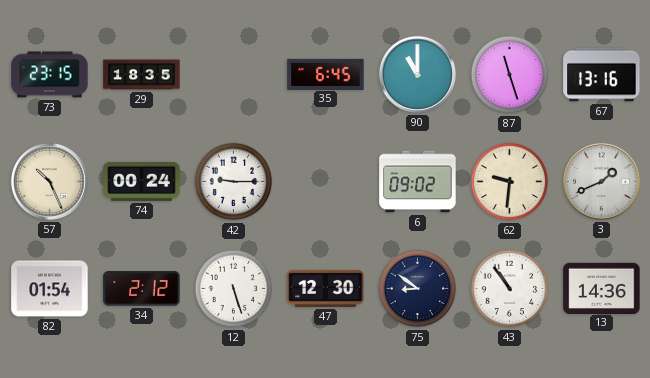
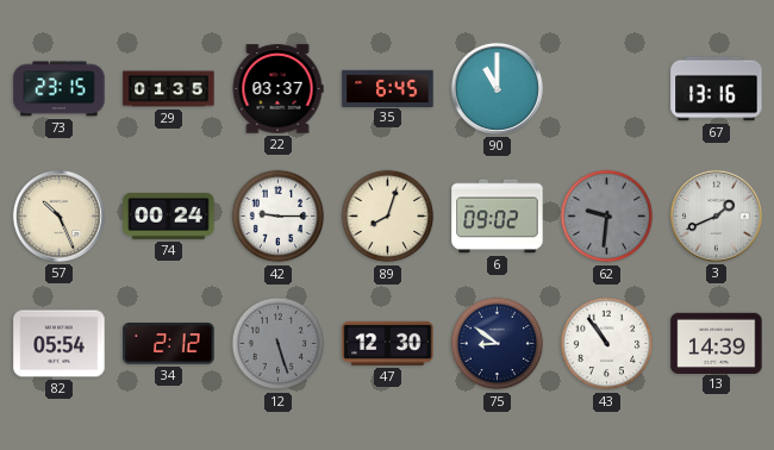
29: 18:35 -> 01:35 (169, 89)
22: none -> 03:37 (277, 89)
87: 11:27 -> none (510, 75)
89: none -> 8:03 (388, 217)
62 dial: cream -> grey (607, 217)
82: 01:54 -> 05:54 (60, 344)
12 dial: white -> grey (279, 344)
13: 14:36 -> 14:39 (717, 343)
